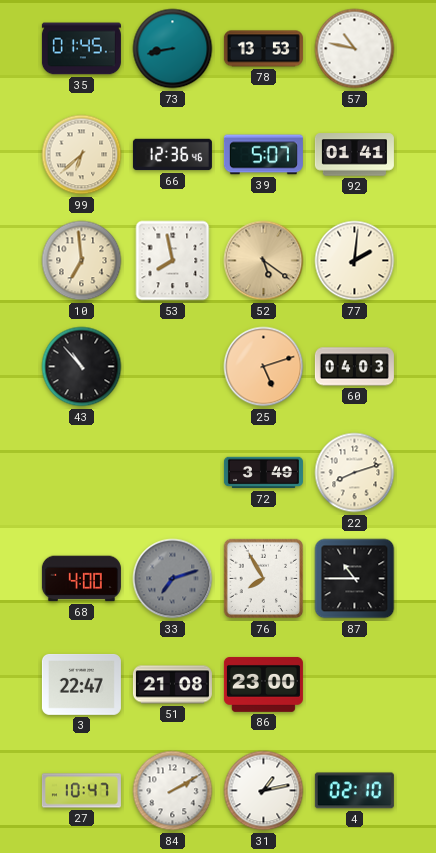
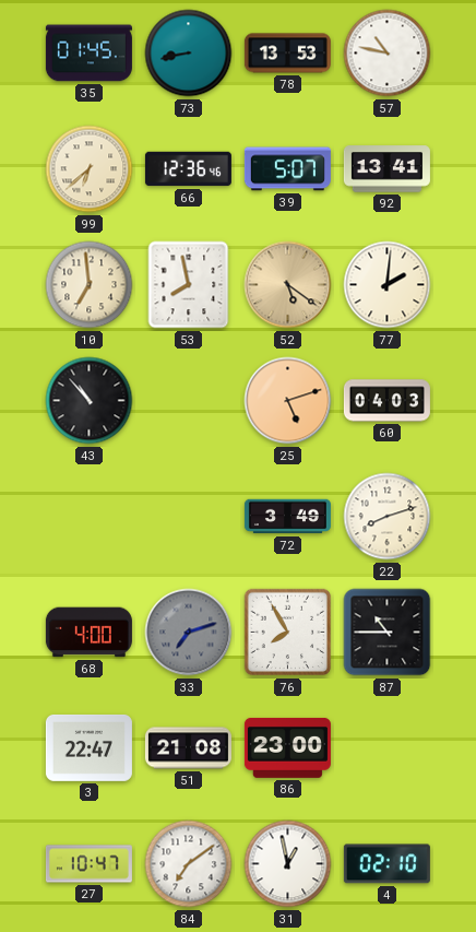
92: 01:41 -> 13:41 (386, 169)
84: 2:10 -> 7:09 (189, 864)
31: 1:13 -> 12:58 (288, 864)
